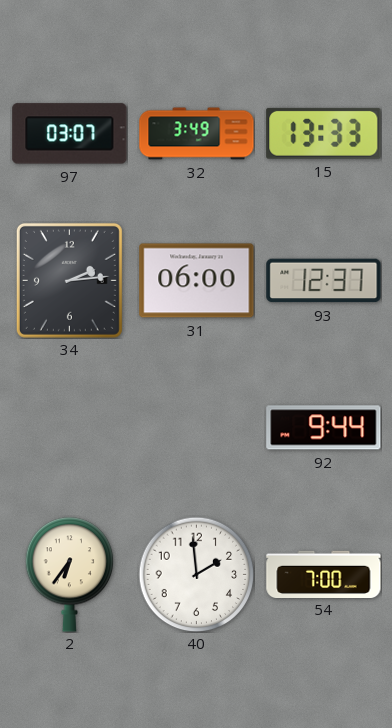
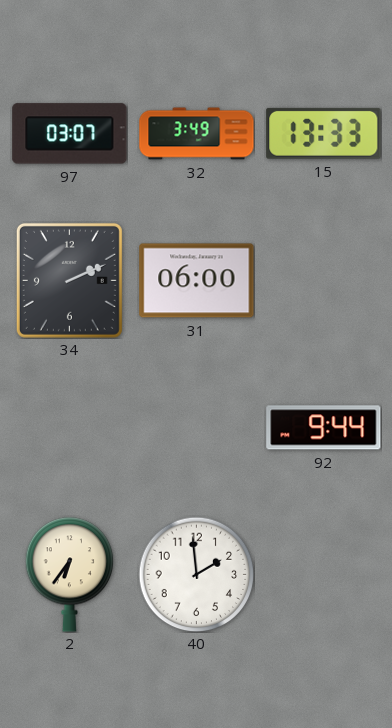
34: 2:14 -> 2:11 (69, 280)
93: 12:37 -> none (324, 281)
54: 7:00 -> none (324, 574)
